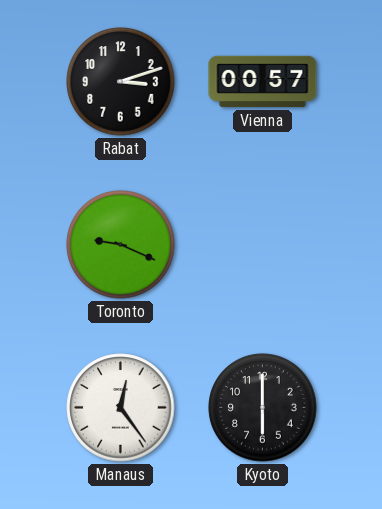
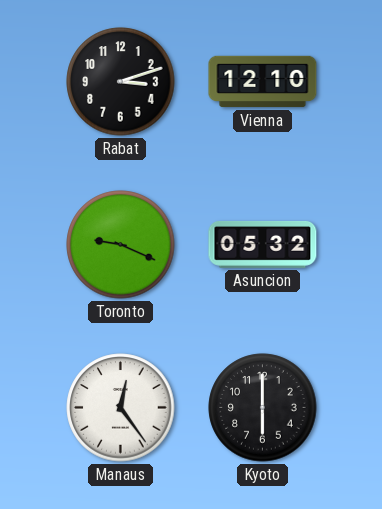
Vienna: 00:57 -> 12:10 (263, 82)
Asuncion: none -> 05:32 (263, 245)
